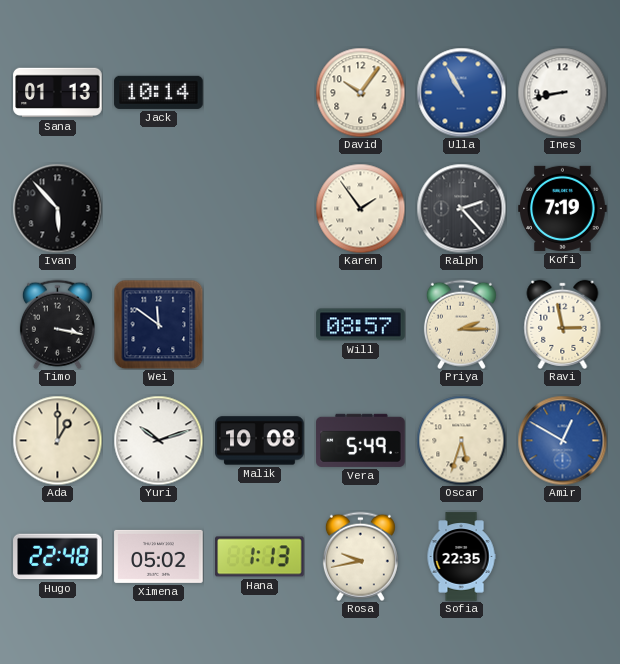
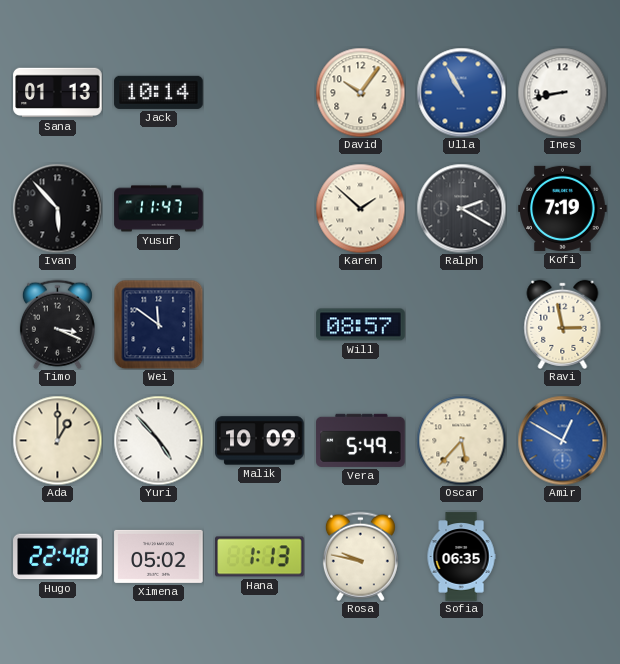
Yusuf: none -> 11:47 (159, 209)
Karen: 1:54 -> 1:52 (360, 208)
Ralph: 2:23 -> 2:20 (461, 208)
Timo: 3:17 -> 3:19 (57, 324)
Priya: 2:15 -> none (461, 324)
Yuri: 10:12 -> 4:53 (158, 440)
Malik: 10:08 -> 10:09 (260, 441)
Oscar: 5:33 -> 5:37 (461, 440)
Rosa: 9:43 -> 9:47 (360, 556)
Sofia: 22:35 -> 06:35 (461, 557)
